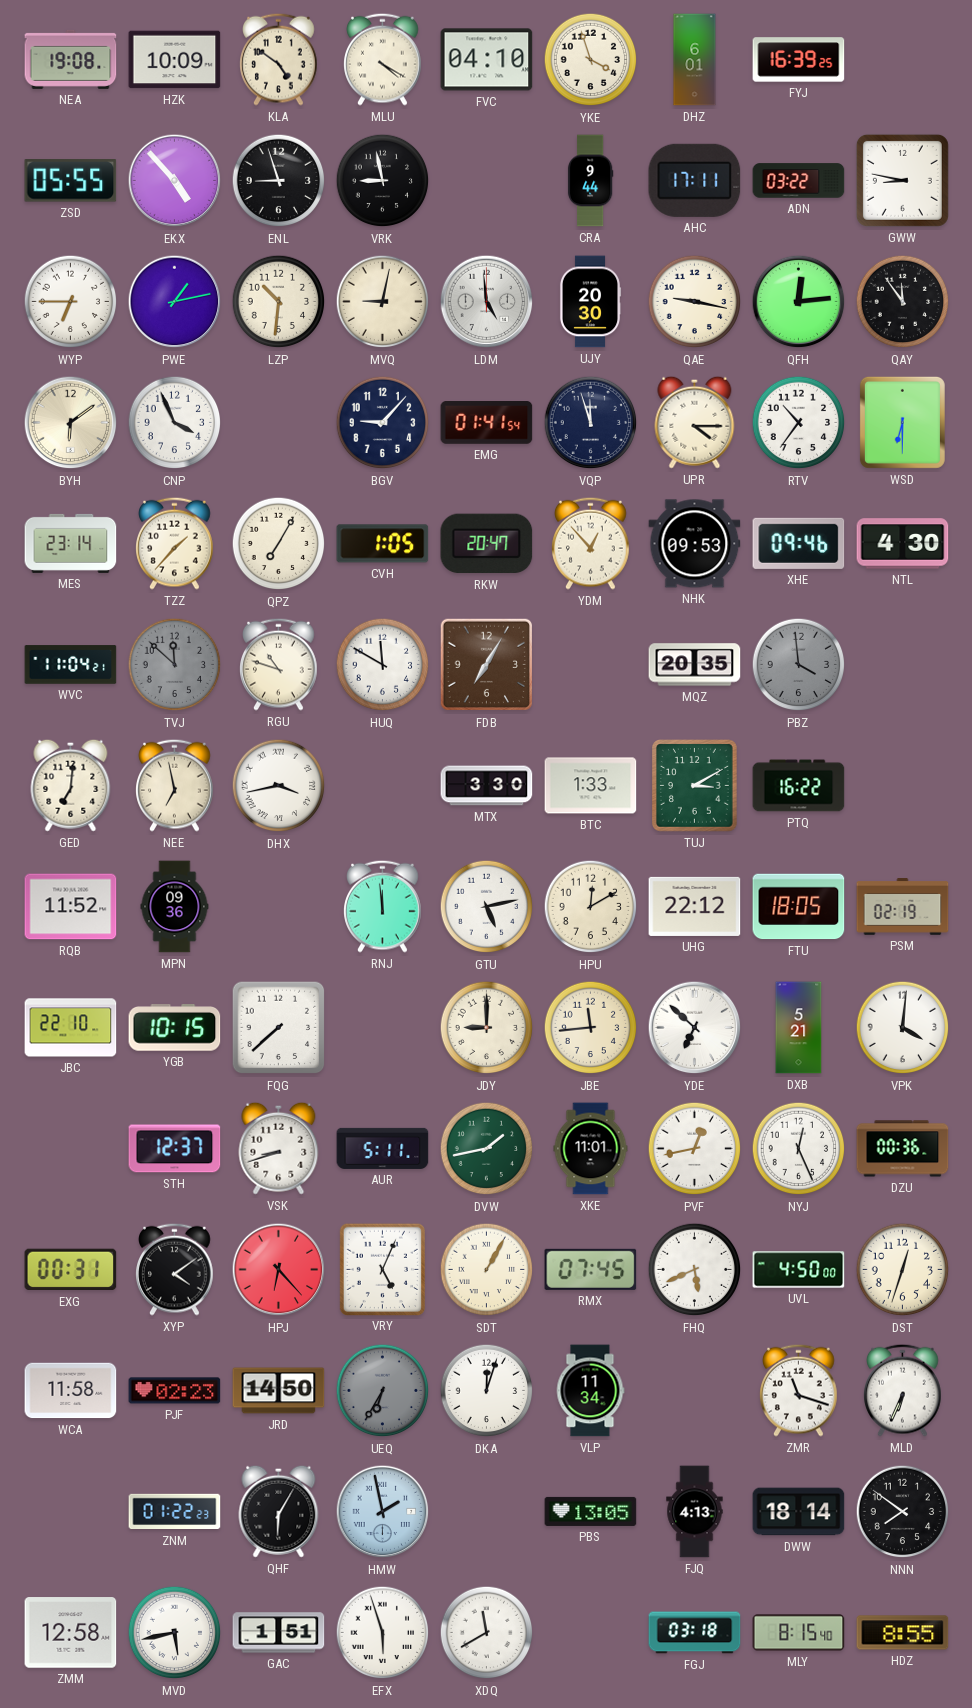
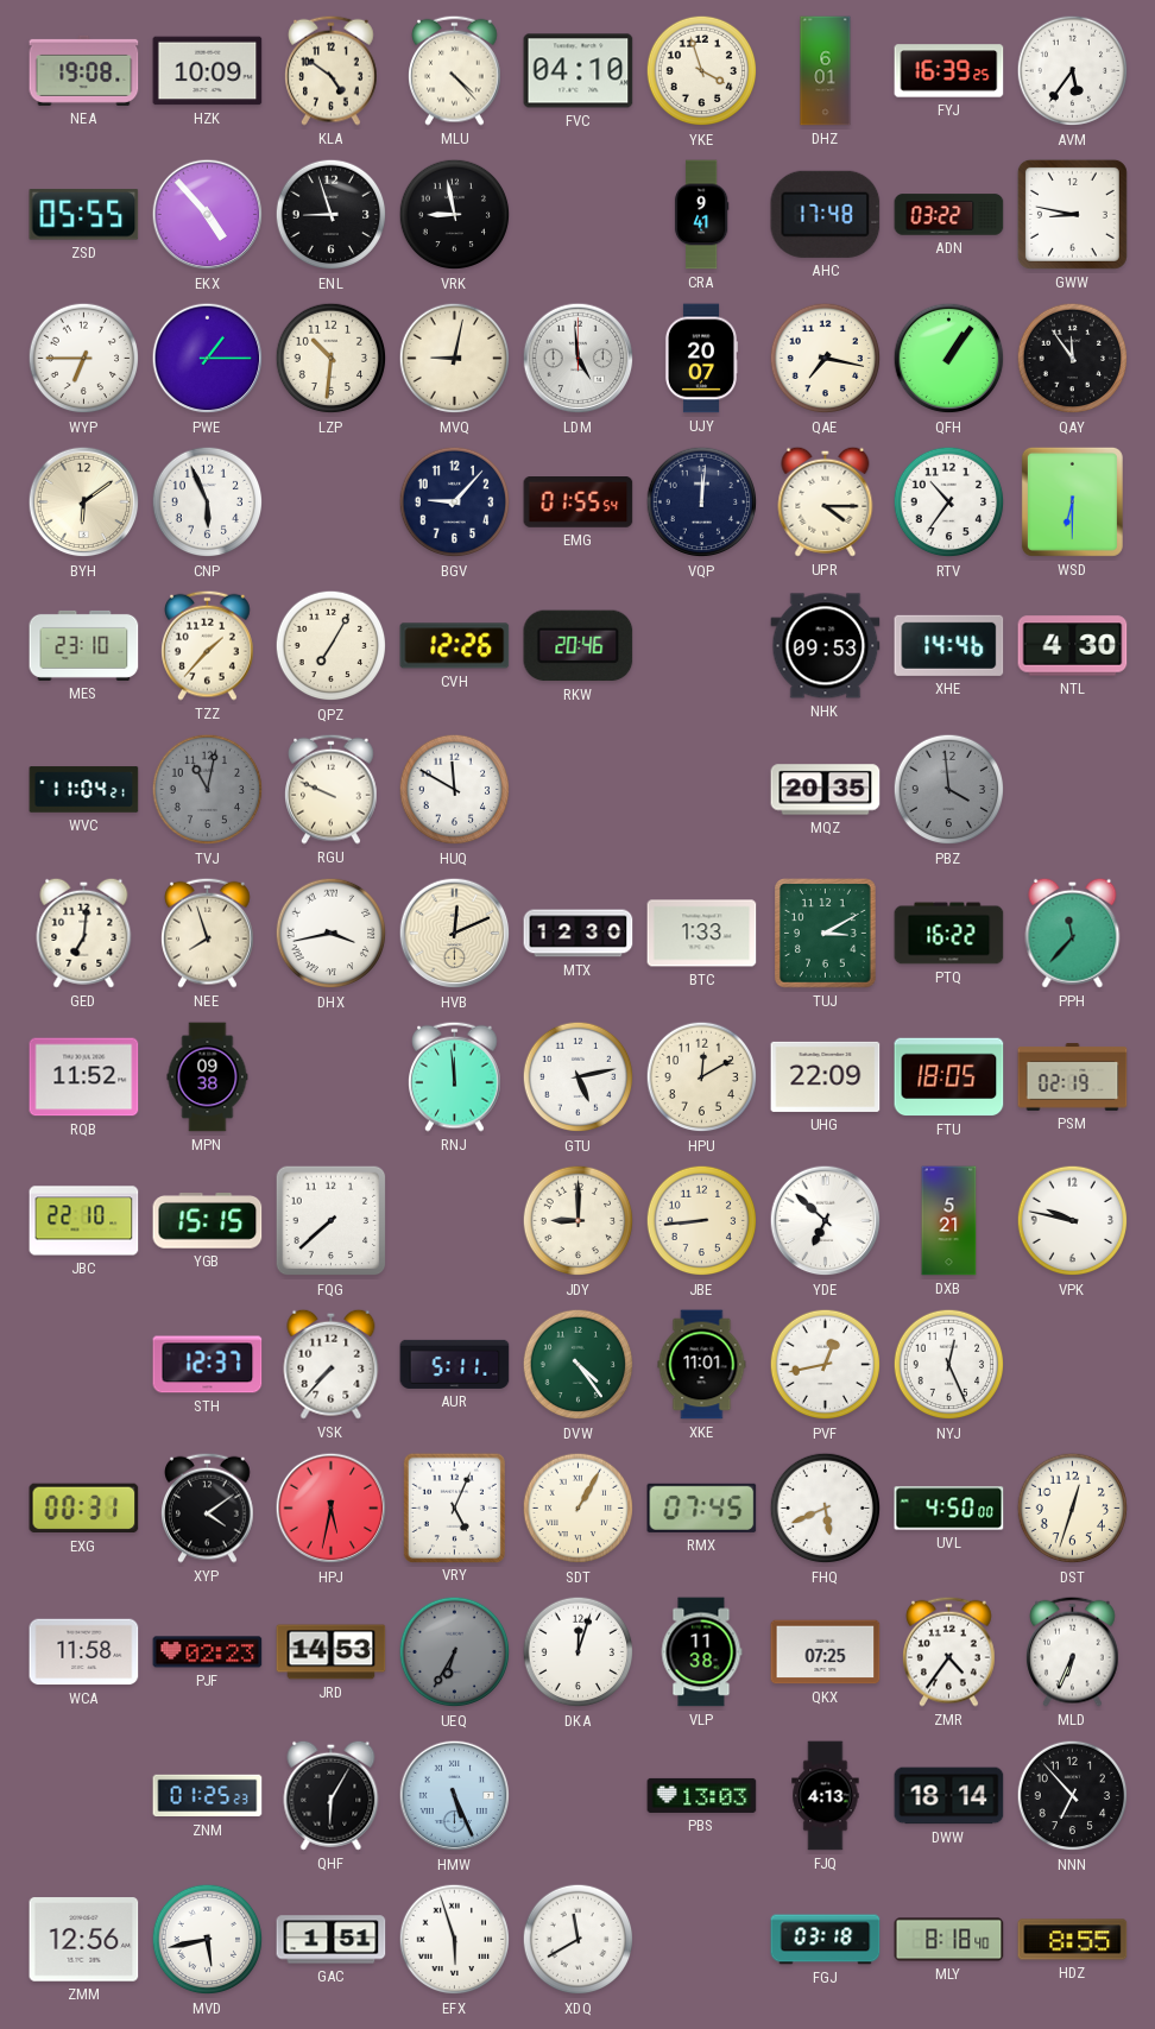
MLU: 4:20 -> 4:23 (455, 70)
AVM: none -> 5:36 (1073, 71)
CRA: 9:44 -> 9:41 (701, 215)
AHC: 17:11 -> 17:48 (826, 214)
PWE: 1:13 -> 1:15 (208, 359)
UJY: 20:30 -> 20:07 (701, 359)
QAE: 9:17 -> 7:17 (826, 359)
QFH: 12:14 -> 1:06 (949, 359)
CNP: 3:56 -> 5:56 (208, 502)
EMG: 01:41 -> 01:55 (579, 502)
VQP: 11:57 -> 12:01 (702, 502)
MES: 23:14 -> 23:10 (84, 645)
CVH: 1:05 -> 12:26 (455, 646)
RKW: 20:47 -> 20:46 (579, 646)
YDM: 12:53 -> none (591, 543)
XHE: 09:46 -> 14:46 (949, 645)
TVJ: 11:52 -> 11:02 (208, 790)
RGU: 10:48 -> 9:49 (332, 789)
FDB: 7:05 -> none (487, 665)
NEE: 6:58 -> 7:57 (208, 933)
HVB: none -> 12:11 (455, 934)
MTX: 3:30 -> 12:30 (579, 934)
PPH: none -> 11:37 (1073, 933)
MPN: 09:36 -> 09:38 (208, 1077)
UHG: 22:12 -> 22:09 (826, 1076)
YGB: 10:15 -> 15:15 (208, 1221)
JBE: 11:44 -> 8:44 (702, 1221)
VPK: 4:01 -> 9:47 (1073, 1221)
VSK: 8:42 -> 7:37 (332, 1364)
DVW: 1:43 -> 4:24 (579, 1365)
DZU: 00:36 -> none (903, 1149)
HPJ: 6:23 -> 5:32 (332, 1509)
JRD: 14:50 -> 14:53 (332, 1652)
VLP: 11:34 -> 11:38 (701, 1652)
QKX: none -> 07:25 (826, 1652)
ZMR: 11:18 -> 4:36 (949, 1651)
ZNM: 01:22 -> 01:25 (208, 1796)
HMW: 1:58 -> 5:26 (455, 1796)
PBS: 13:05 -> 13:03 (702, 1795)
NNN: 7:51 -> 6:53 (1073, 1796)
ZMM: 12:58 -> 12:56 (84, 1940)
MLY: 8:15 -> 8:18 (949, 1940)
